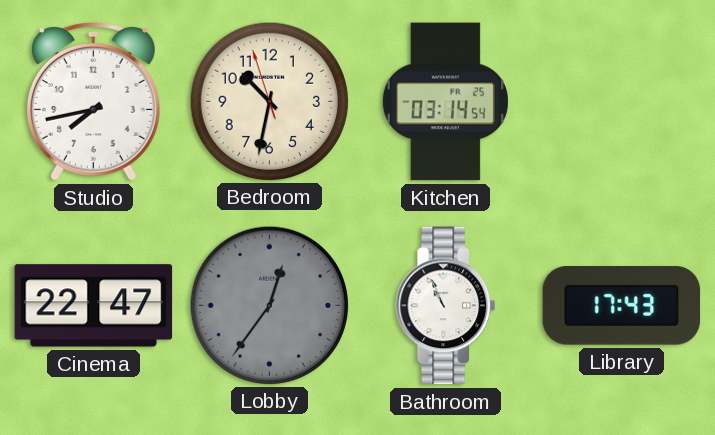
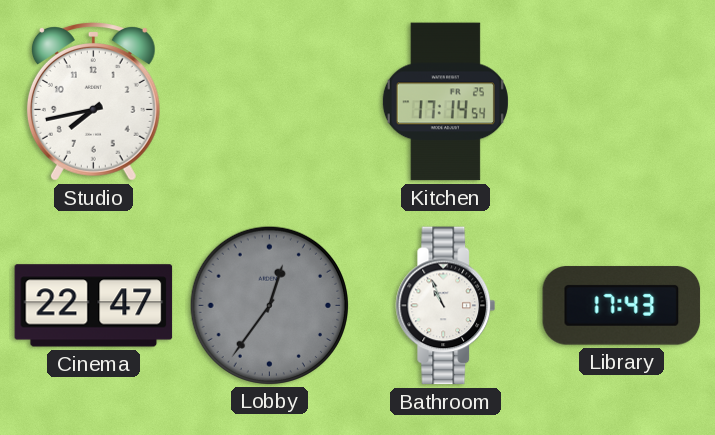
Bedroom: 10:31 -> none (269, 101)
Kitchen: 03:14 -> 17:14 (445, 102)
